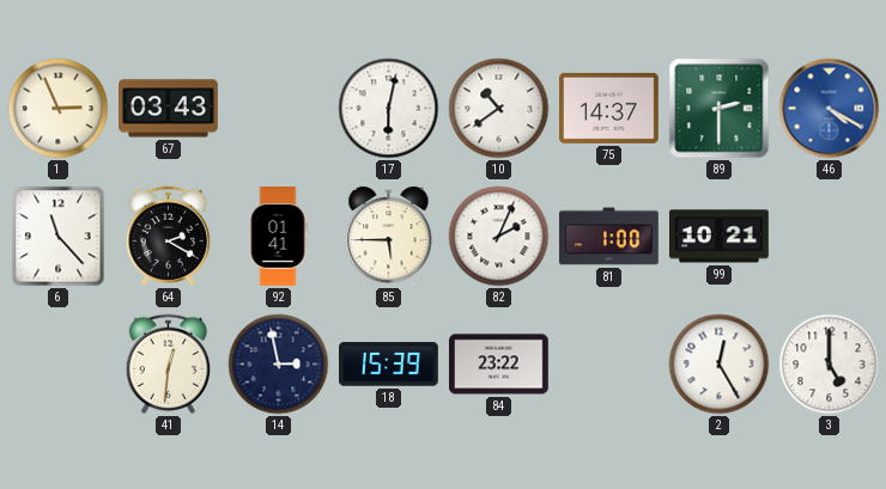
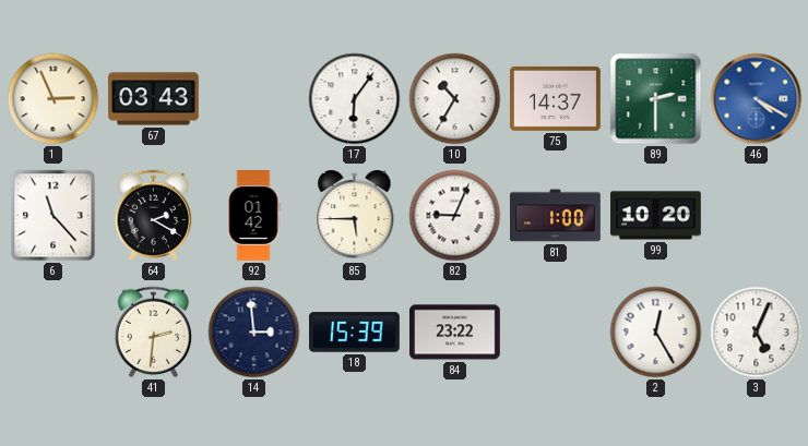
17: 6:02 -> 6:06 (355, 99)
10: 10:39 -> 10:35 (455, 99)
92: 01:41 -> 01:42 (253, 216)
82: 2:04 -> 9:04 (455, 216)
99: 10:21 -> 10:20 (656, 216)
41: 12:31 -> 2:31 (154, 333)
14: 2:58 -> 2:59 (254, 333)
3: 5:00 -> 5:04 (757, 333)
